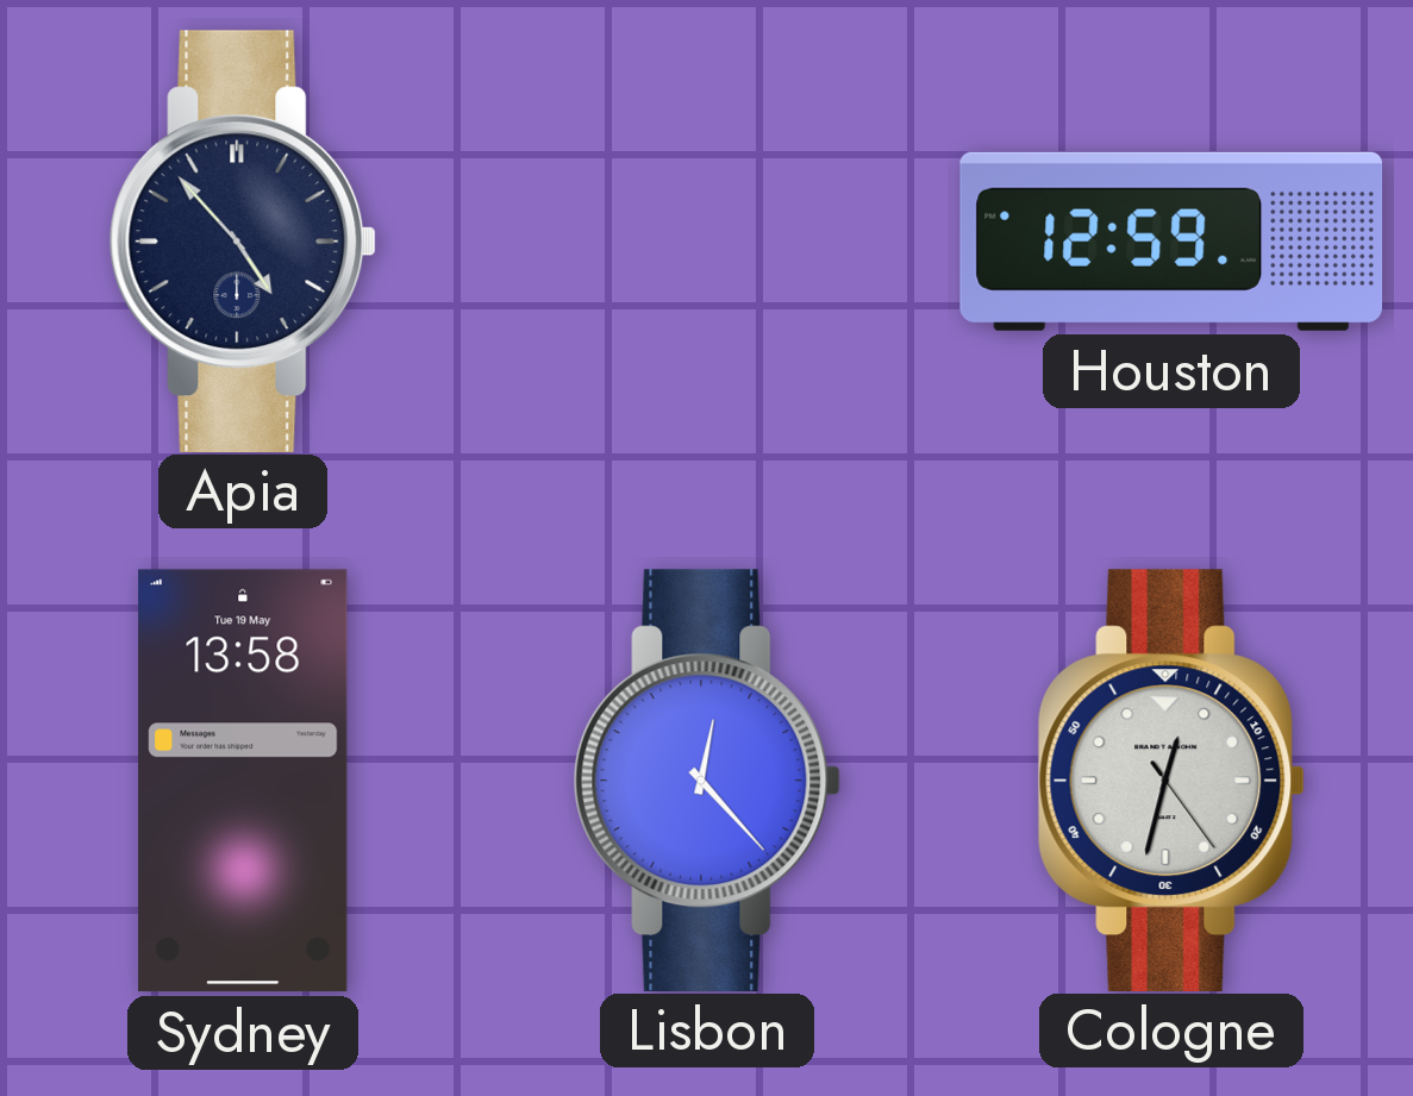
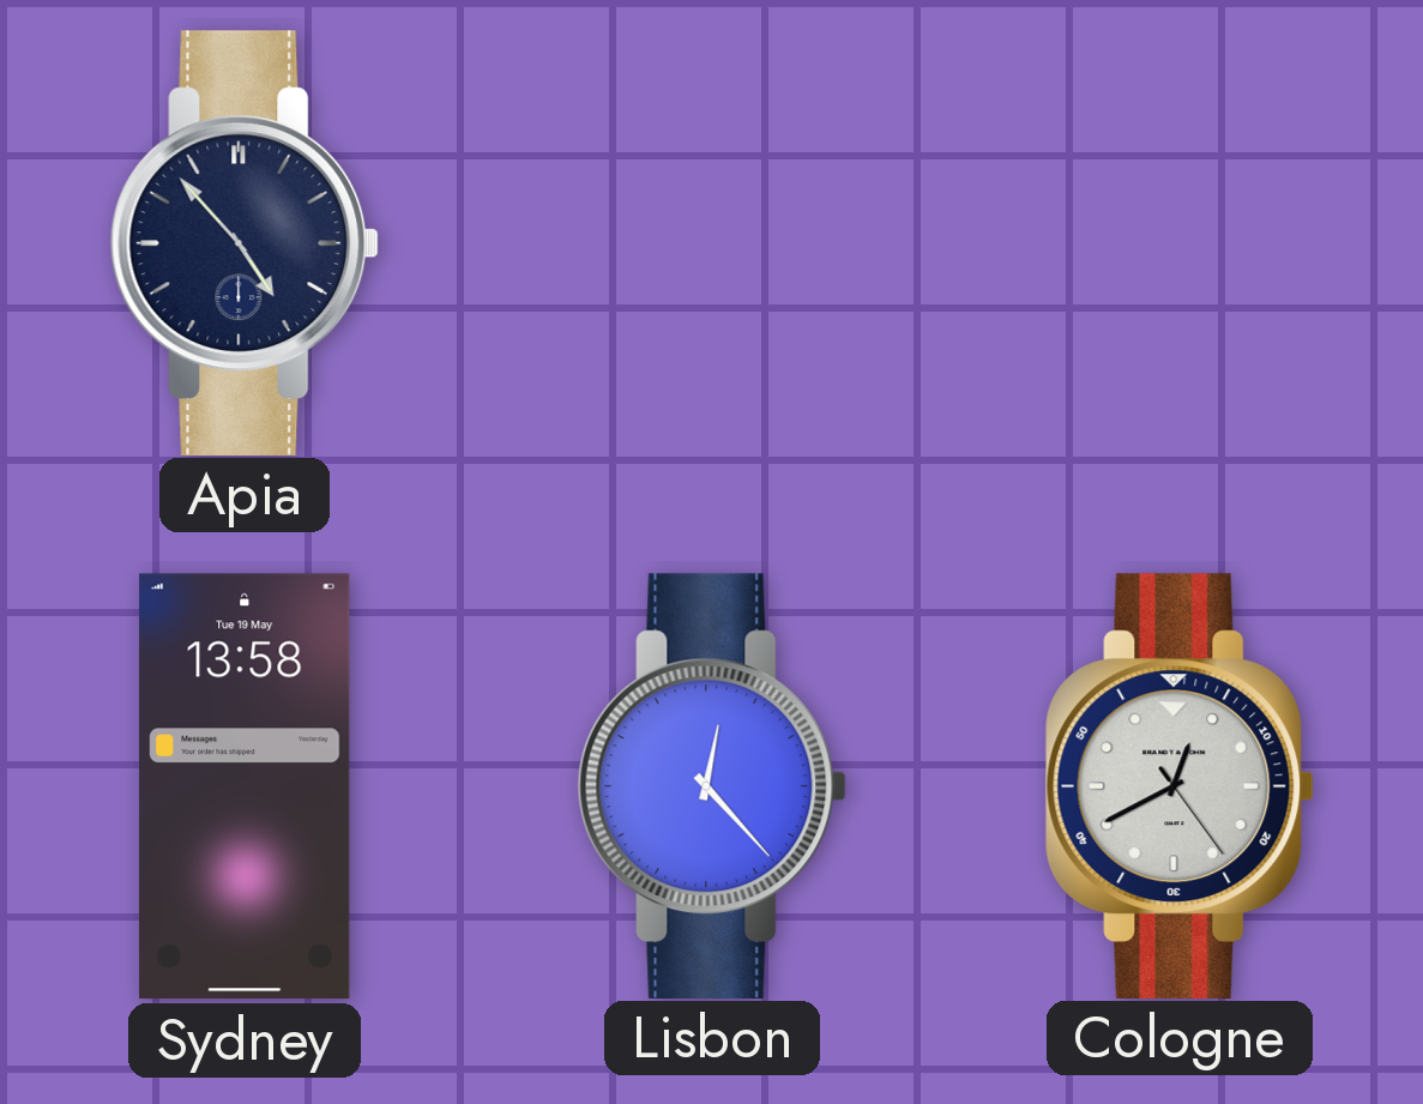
Houston: 12:59 -> none (1171, 242)
Cologne: 12:32 -> 12:40 (1180, 785)
